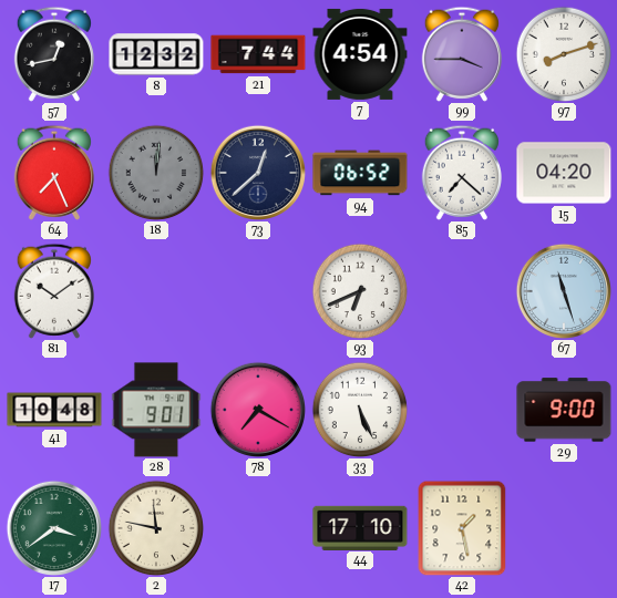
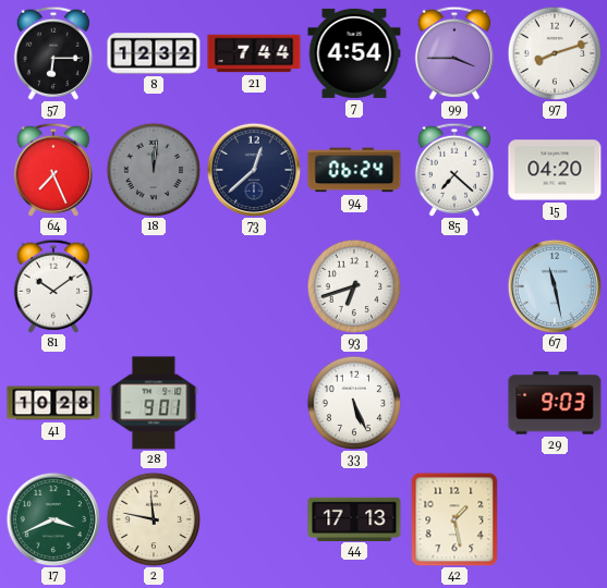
57: 12:43 -> 6:15 (53, 53)
94: 06:52 -> 06:24 (354, 170)
93: 6:41 -> 6:42 (354, 286)
67: 11:27 -> 11:28 (554, 285)
41: 10:48 -> 10:28 (53, 403)
78: 7:20 -> none (257, 409)
29: 9:00 -> 9:03 (555, 403)
17: 3:39 -> 3:41 (52, 518)
44: 17:10 -> 17:13 (354, 518)
